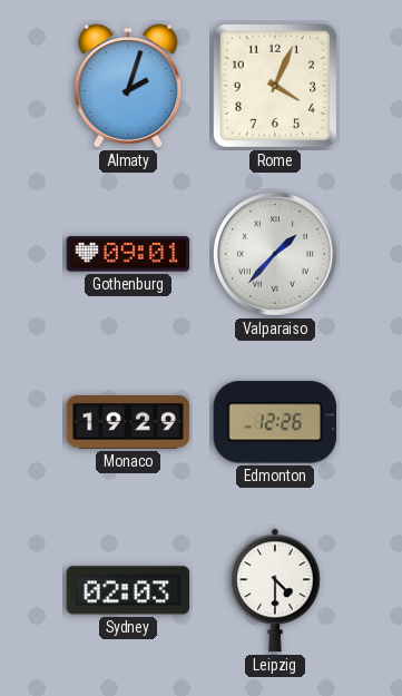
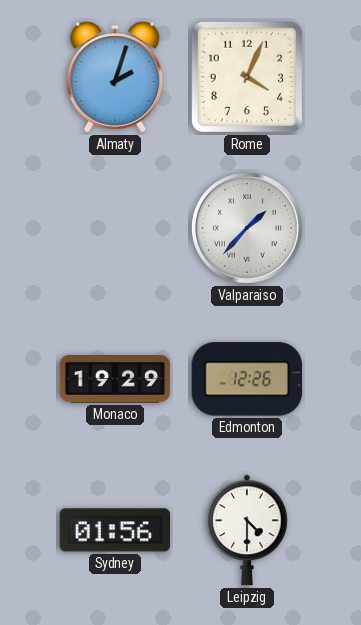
Gothenburg: 09:01 -> none (128, 254)
Sydney: 02:03 -> 01:56 (115, 530)
